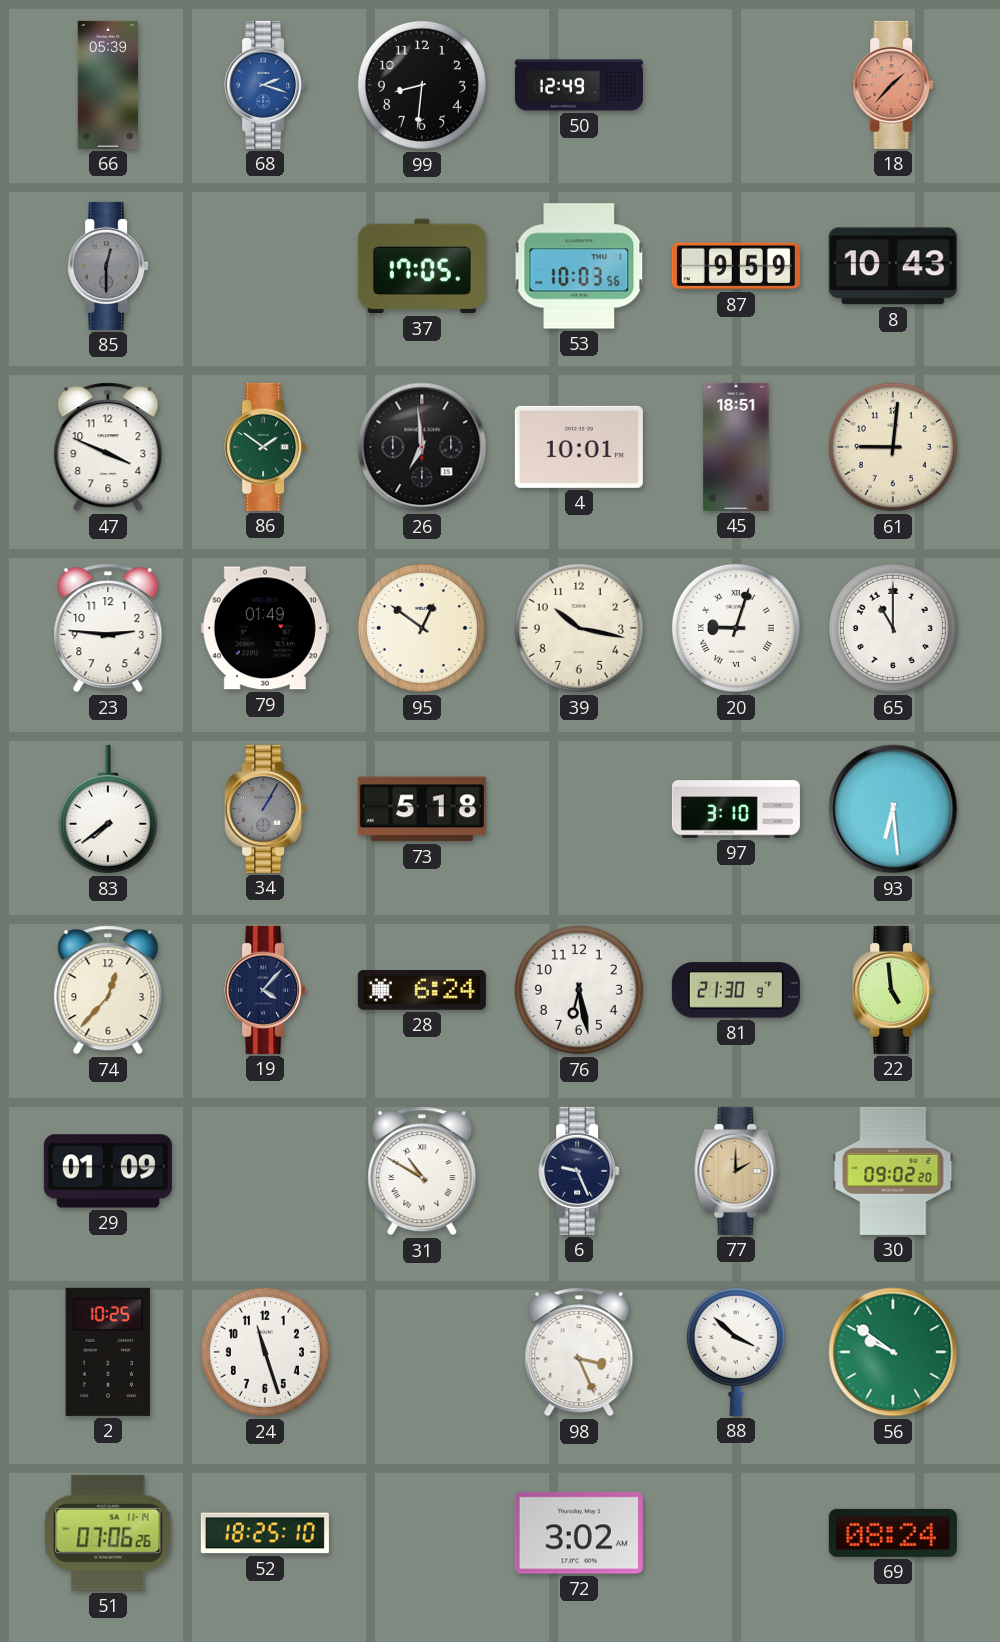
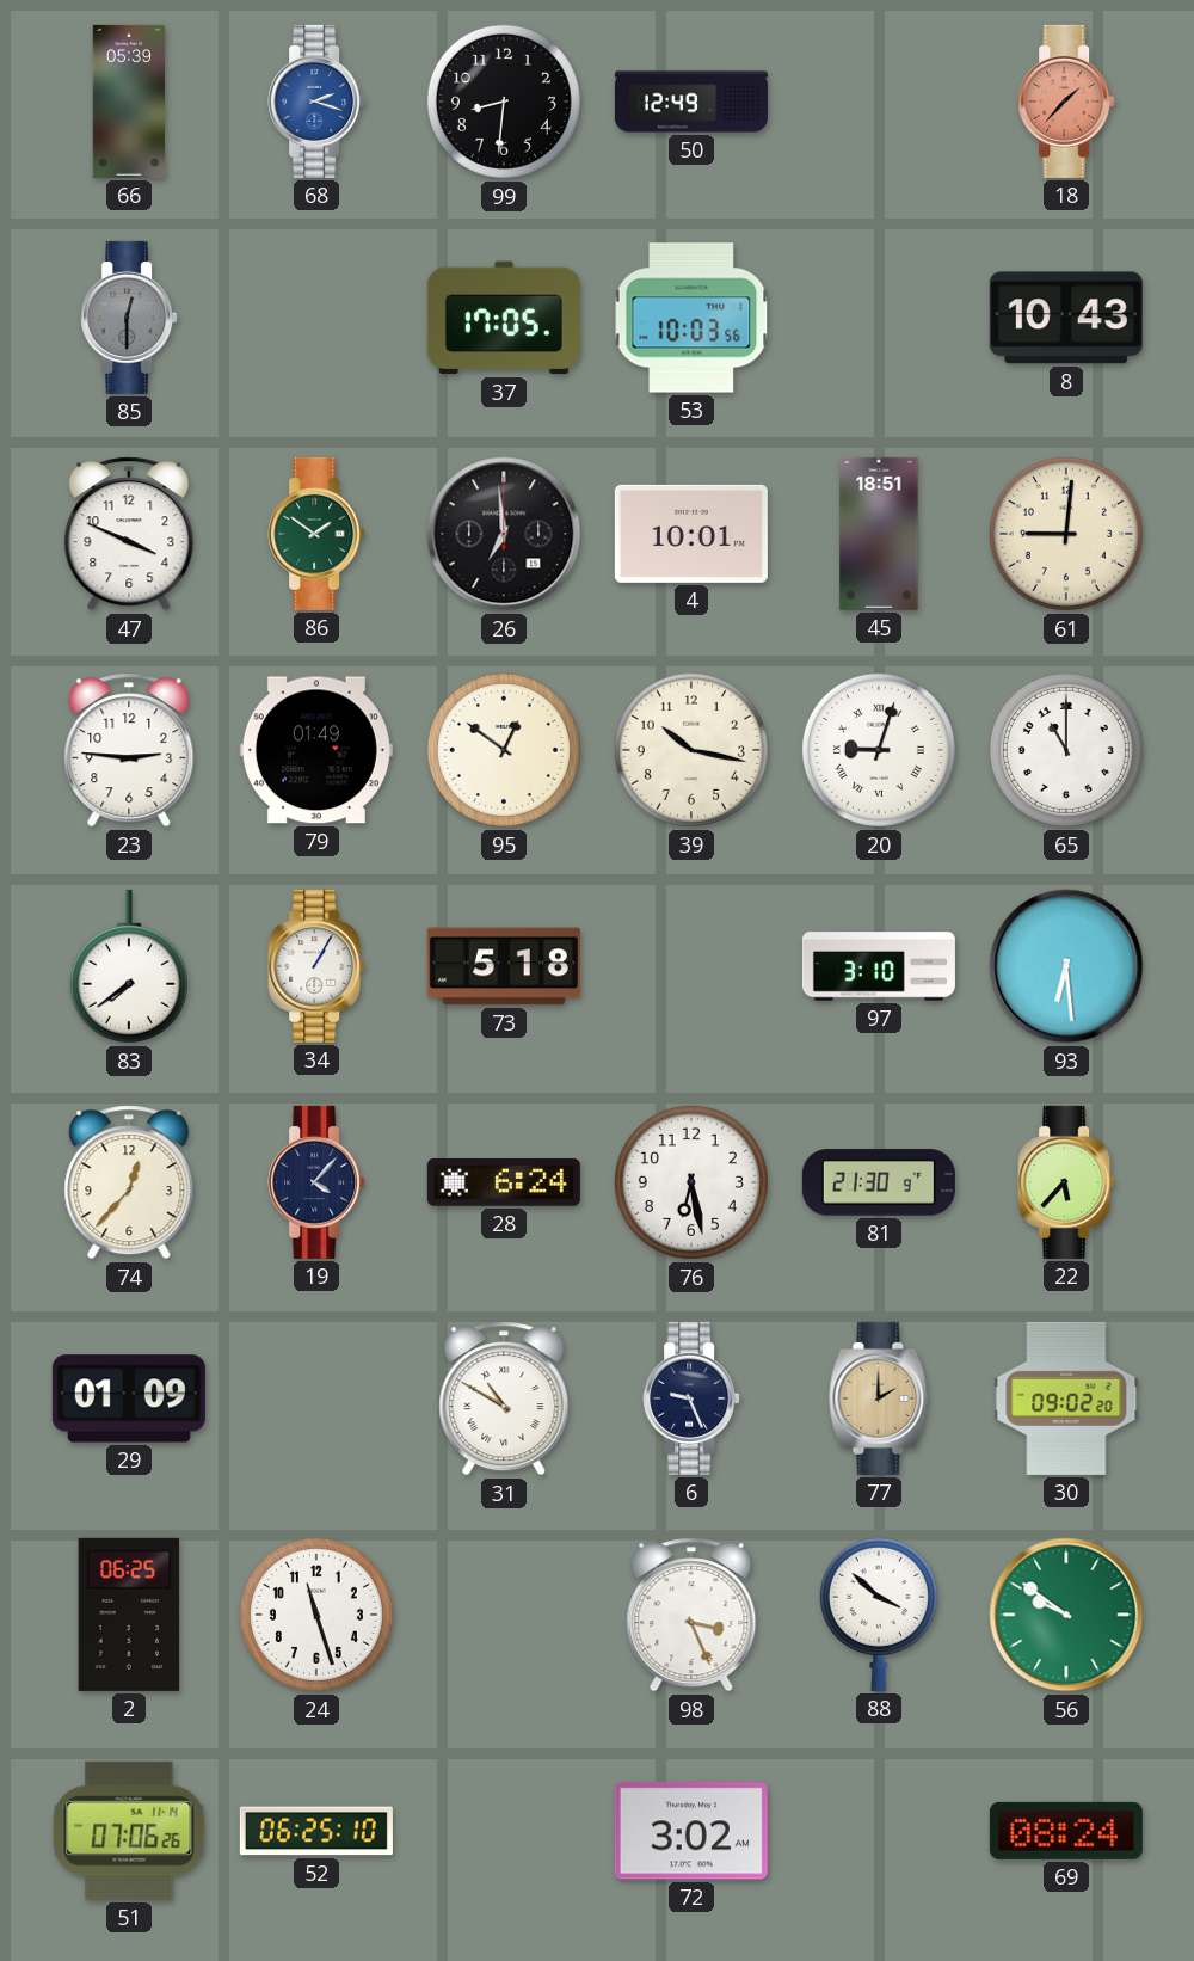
87: 9:59 -> none (736, 266)
34 dial: grey -> white (316, 966)
22: 4:59 -> 5:37 (1066, 1182)
2: 10:25 -> 06:25 (129, 1615)
52: 18:25 -> 06:25 (316, 1831)
